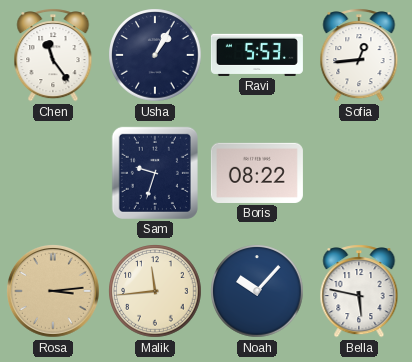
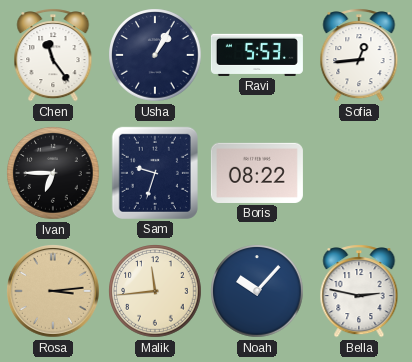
Ivan: none -> 6:45 (53, 173)
Bella: 5:47 -> 2:47 (359, 291)
